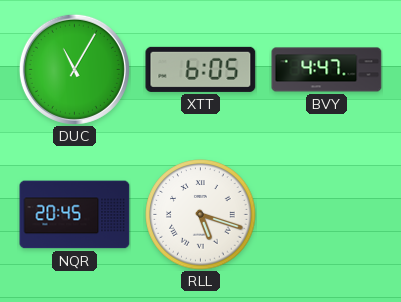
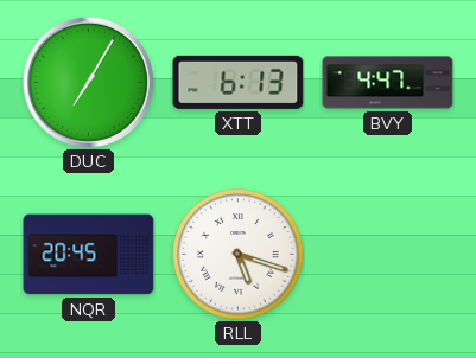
DUC: 11:05 -> 7:05 (88, 82)
XTT: 6:05 -> 6:13 (239, 82)
